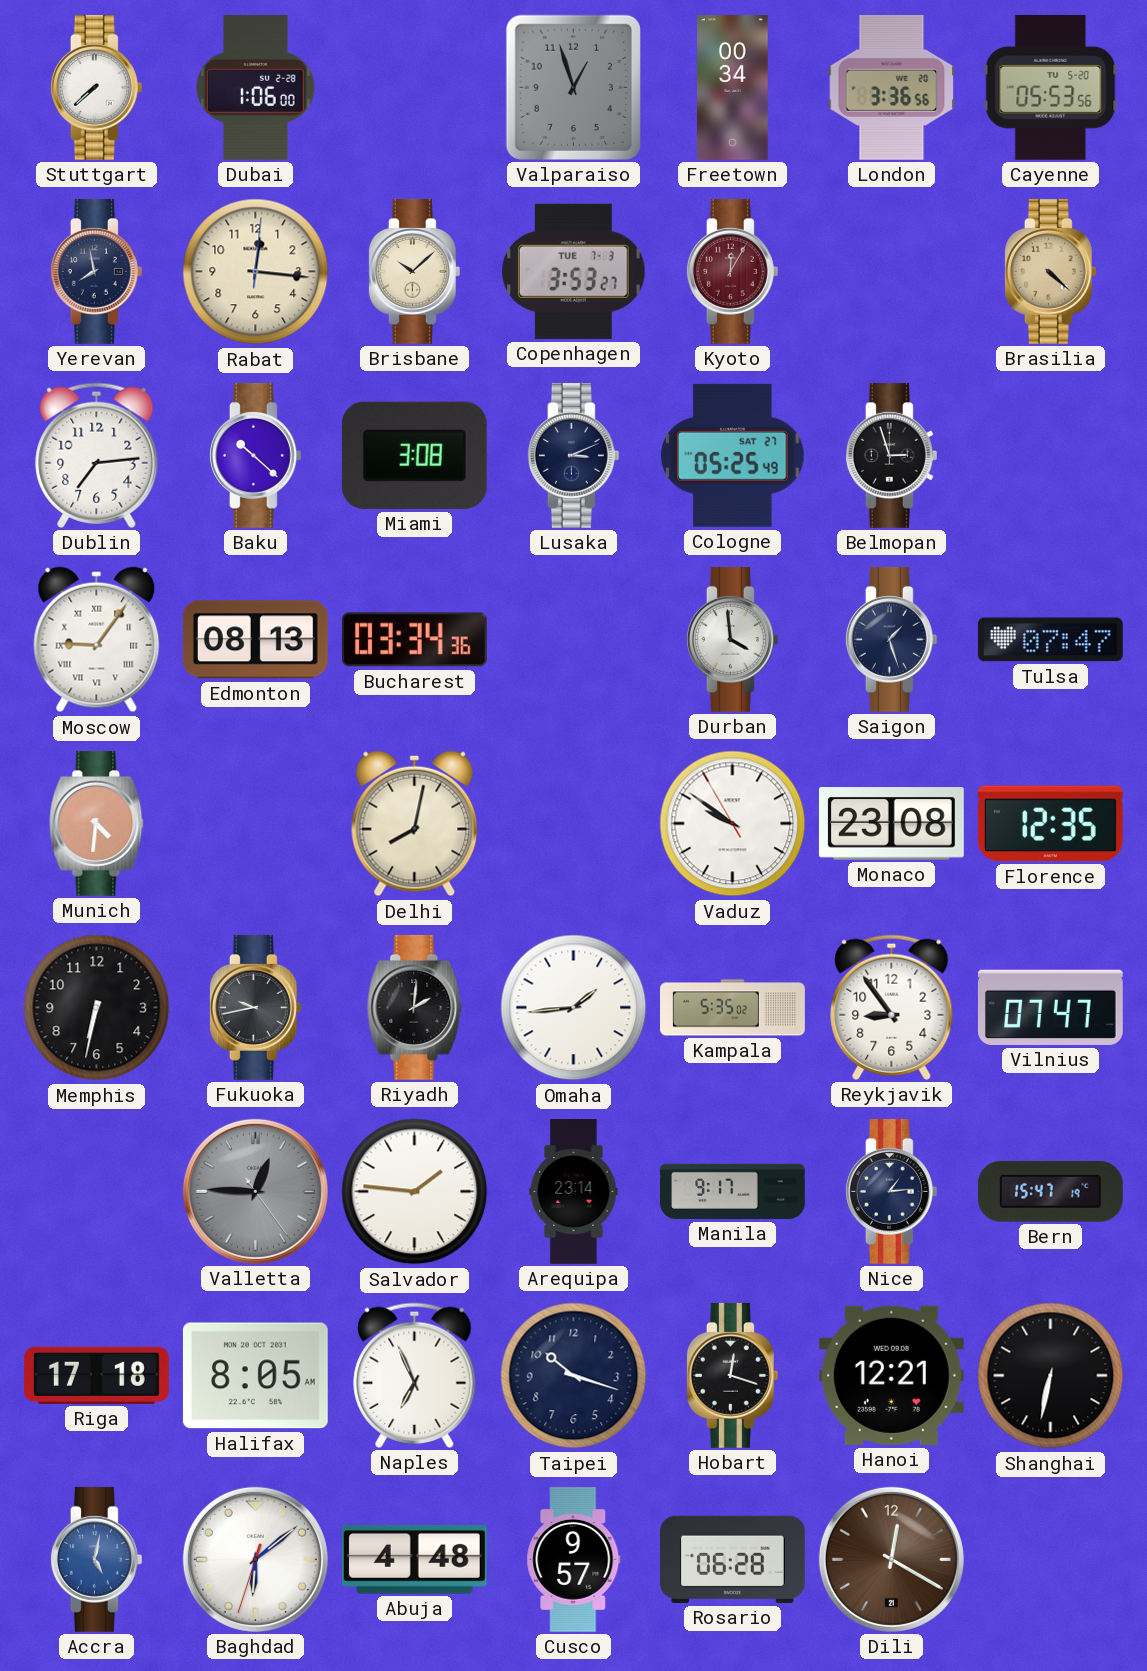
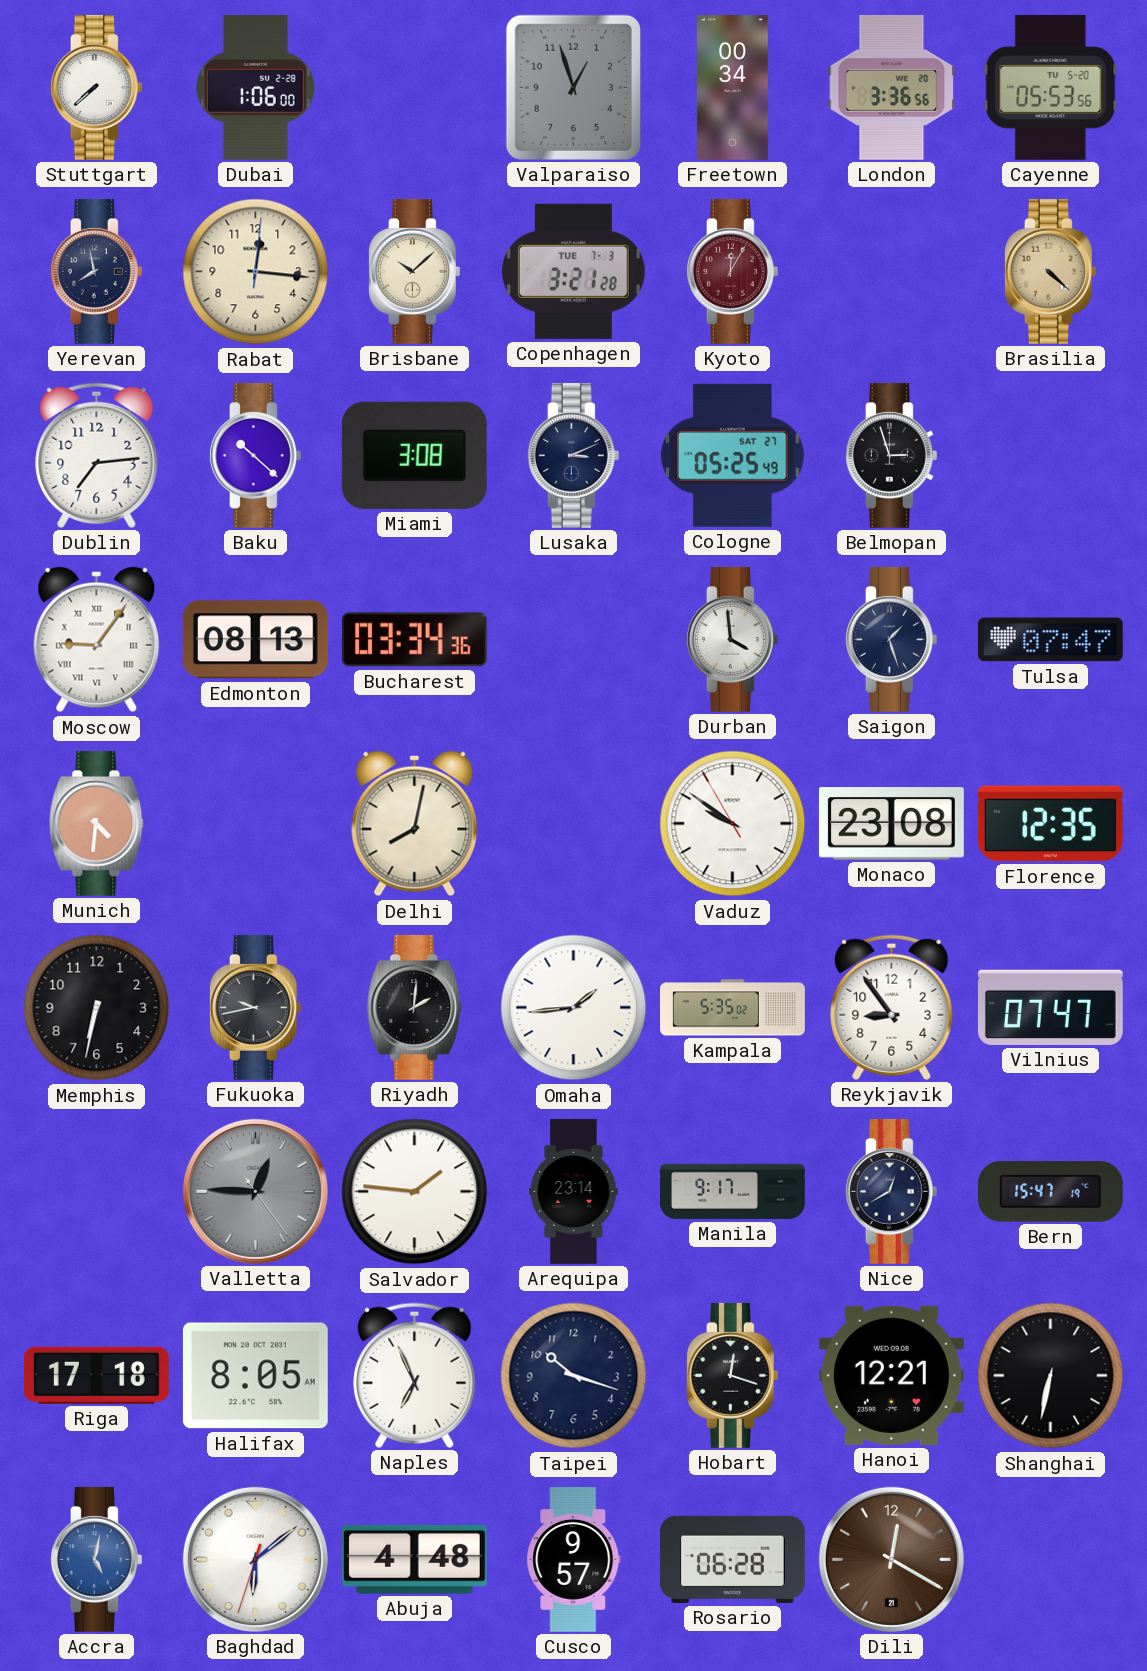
Copenhagen: 3:53 -> 3:21 (574, 271)
Nice: 1:14 -> 12:40 (891, 1191)
